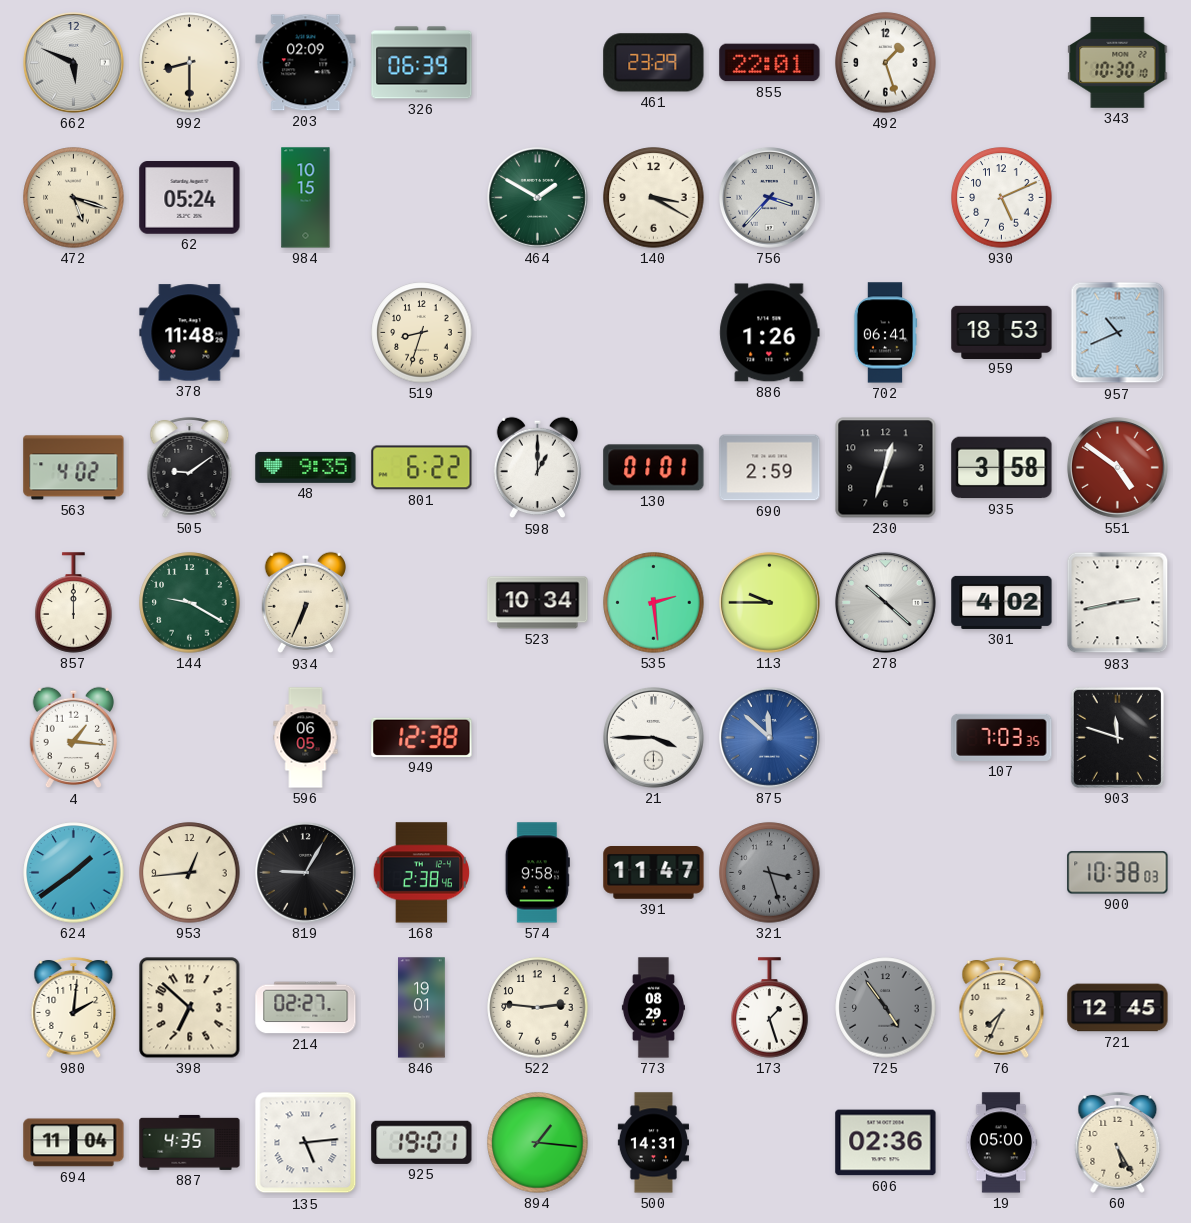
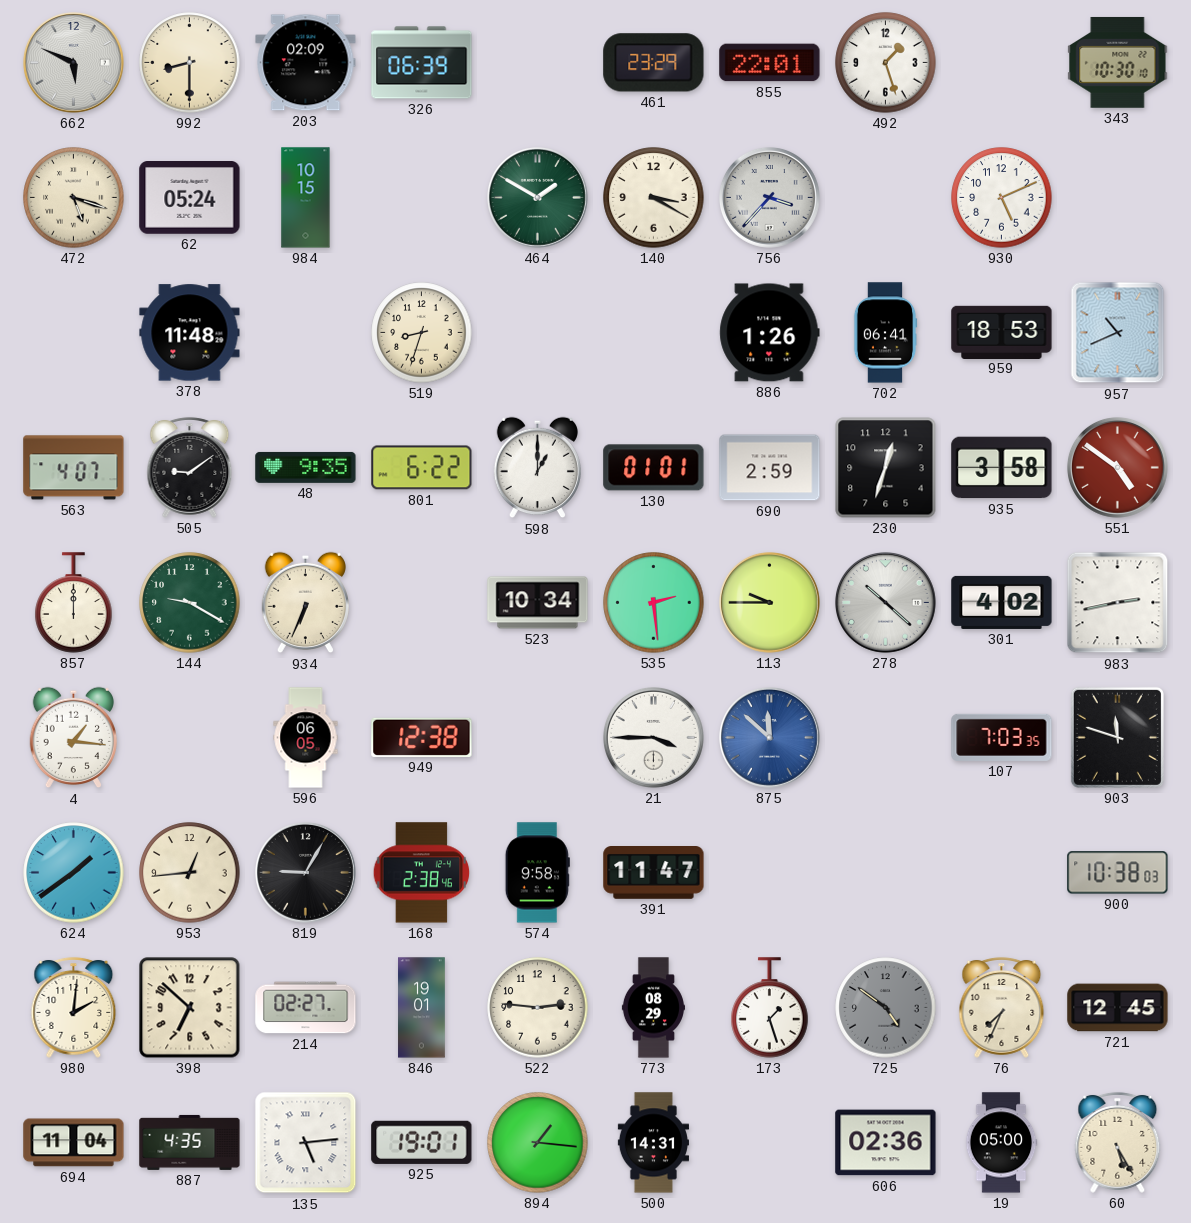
563: 4:02 -> 4:07 (74, 468)
321: 3:27 -> none (770, 873)
725: 4:54 -> 4:51 (886, 1008)
